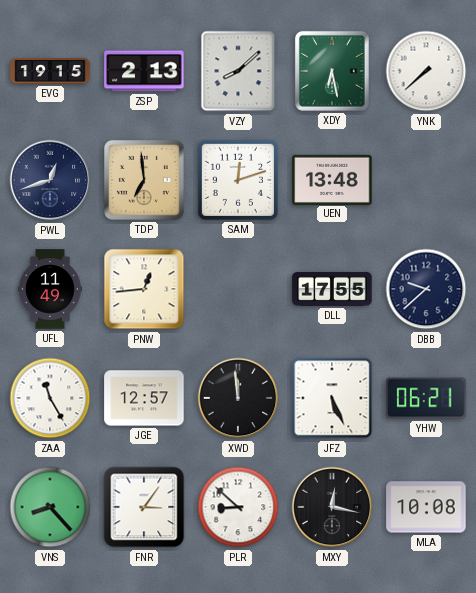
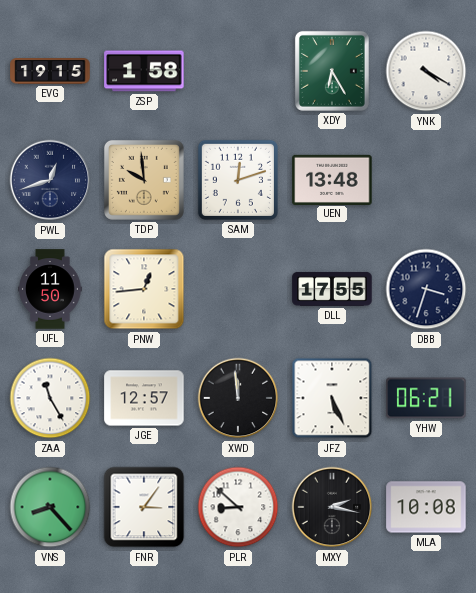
ZSP: 2:13 -> 1:58 (144, 71)
VZY: 8:08 -> none (238, 71)
XDY: 6:28 -> 6:25 (332, 71)
YNK: 7:38 -> 4:20 (426, 71)
TDP: 6:59 -> 9:59 (144, 180)
UFL: 11:49 -> 11:50 (51, 289)
DBB: 9:38 -> 3:33 (426, 289)
MXY: 12:17 -> 2:17 (332, 507)
